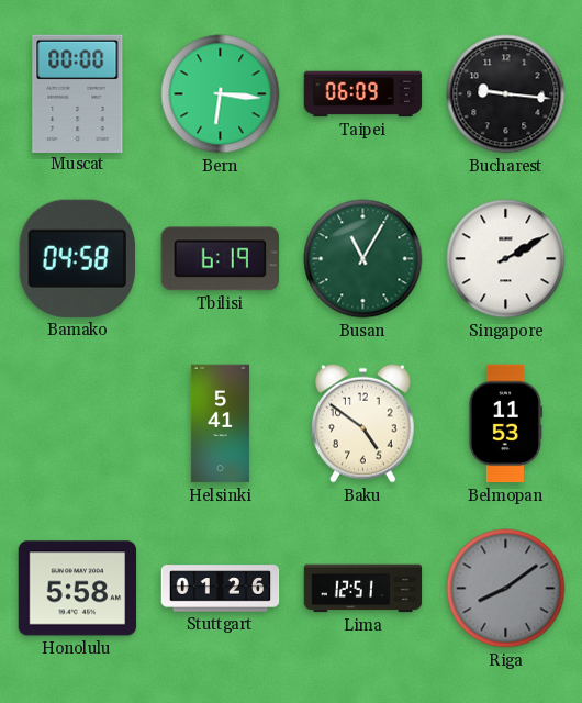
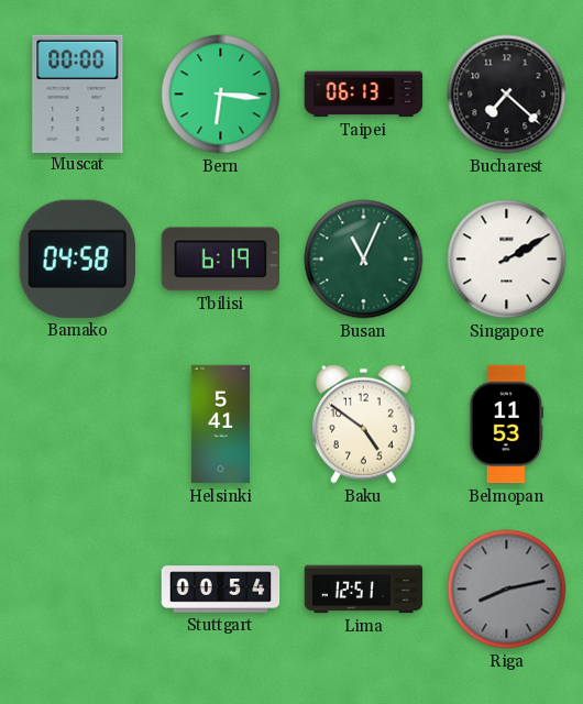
Taipei: 06:09 -> 06:13 (364, 95)
Bucharest: 9:16 -> 7:22 (507, 95)
Busan: 11:05 -> 11:04 (364, 260)
Honolulu: 5:58 -> none (78, 589)
Stuttgart: 01:26 -> 00:54 (221, 590)
Riga: 8:09 -> 8:13 (507, 590)
